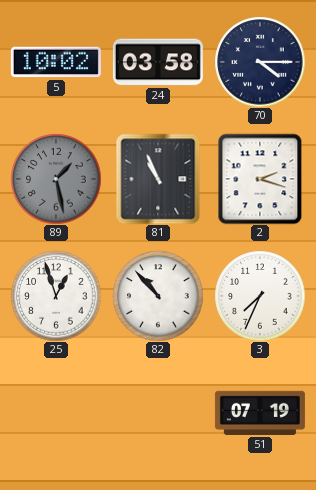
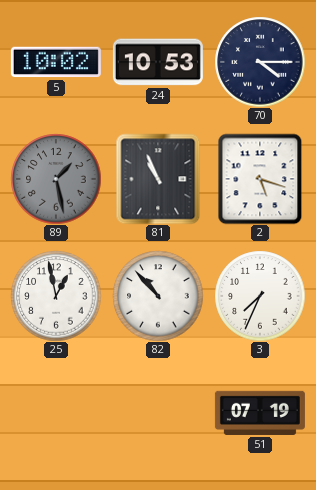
24: 03:58 -> 10:53 (158, 62)
2: 2:18 -> 5:18 (260, 179)
25: 12:57 -> 12:58 (56, 296)
